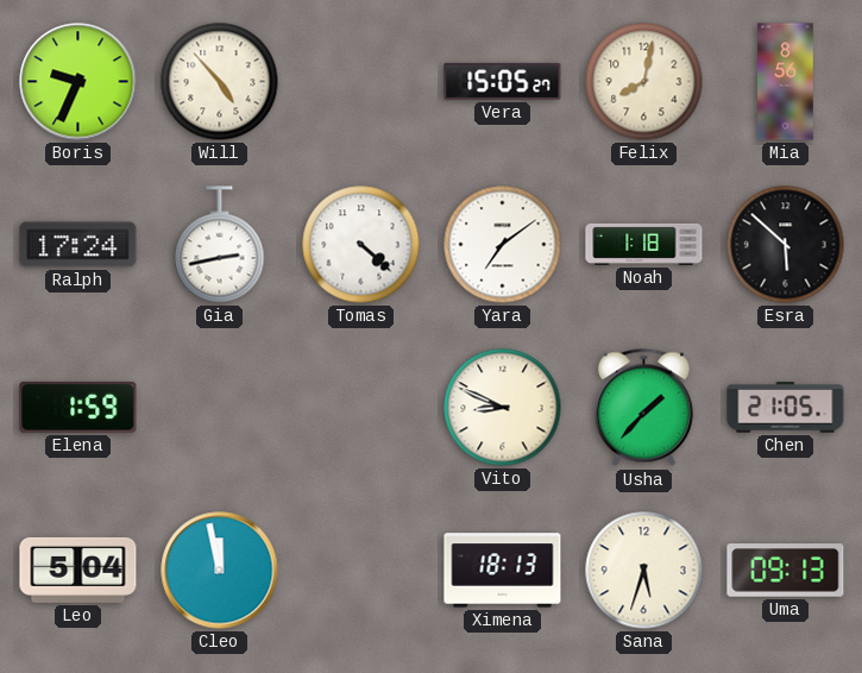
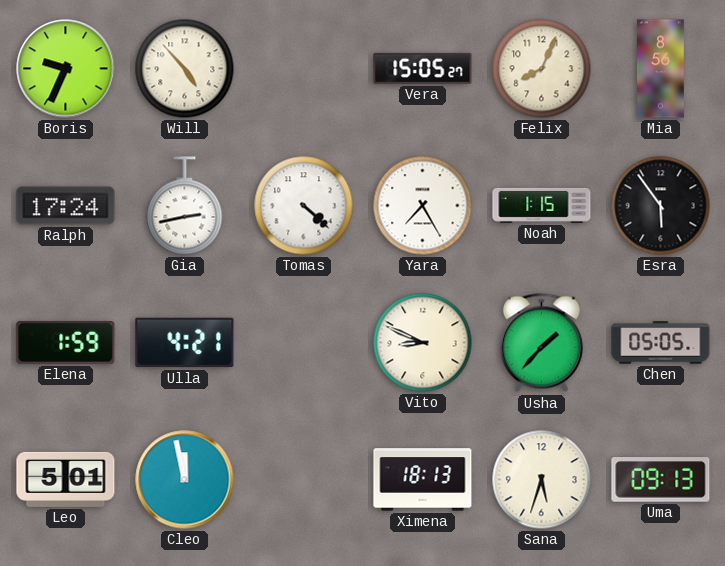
Felix: 8:02 -> 8:04 (542, 69)
Yara: 7:09 -> 7:25 (423, 206)
Noah: 1:18 -> 1:15 (542, 205)
Esra: 5:52 -> 5:54 (661, 206)
Ulla: none -> 4:21 (185, 343)
Chen: 21:05 -> 05:05 (661, 343)
Leo: 5:04 -> 5:01 (66, 479)
